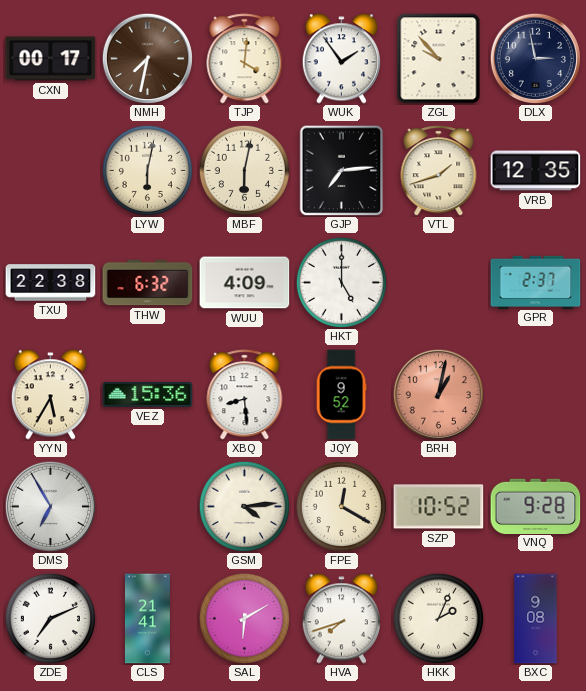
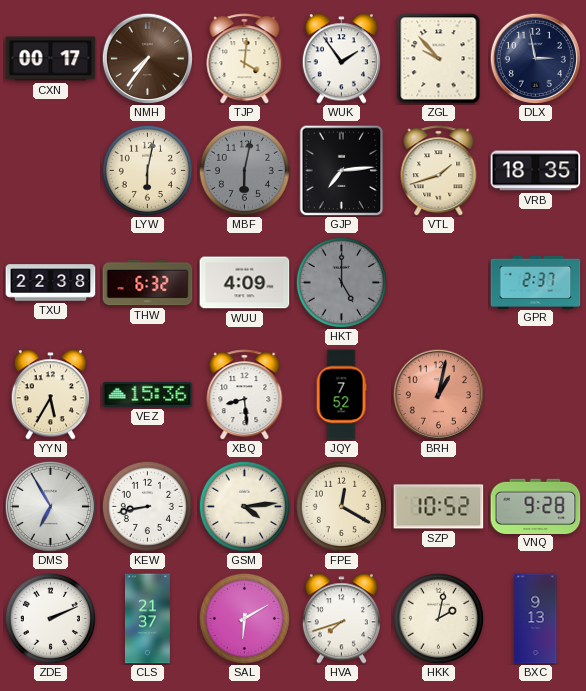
NMH: 7:32 -> 7:36 (147, 58)
MBF dial: cream -> grey (244, 170)
VRB: 12:35 -> 18:35 (536, 171)
HKT dial: white -> grey (341, 282)
JQY: 9:52 -> 7:52 (341, 395)
KEW: none -> 8:43 (147, 506)
ZDE: 7:11 -> 2:11 (50, 618)
CLS: 21:41 -> 21:37 (147, 619)
HKK: 2:04 -> 2:02 (438, 618)
BXC: 9:08 -> 9:13 (536, 619)
